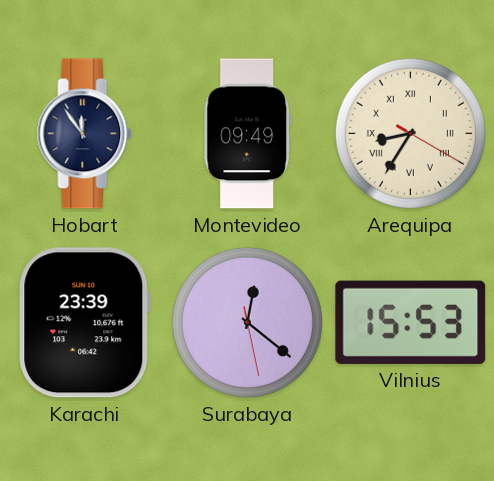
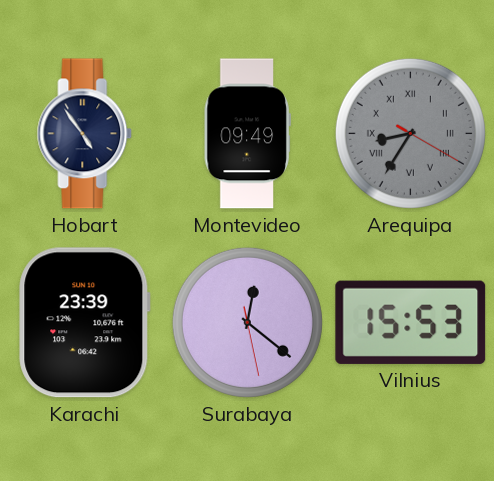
Hobart: 11:54 -> 4:54 (85, 134)
Arequipa dial: cream -> grey (410, 133)
